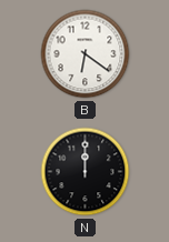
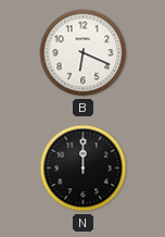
B: 6:21 -> 6:19 (84, 53)
